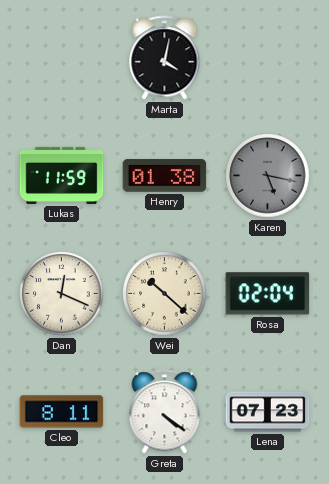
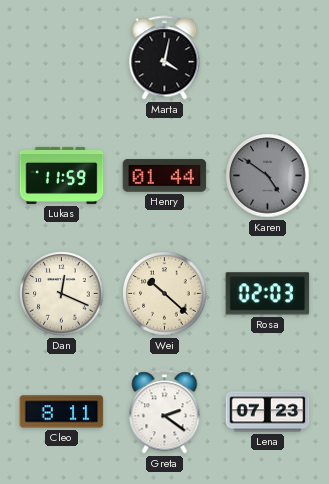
Henry: 01:38 -> 01:44 (165, 176)
Karen: 5:17 -> 4:51 (268, 176)
Rosa: 02:04 -> 02:03 (268, 294)
Greta: 4:21 -> 2:21 (165, 412)
